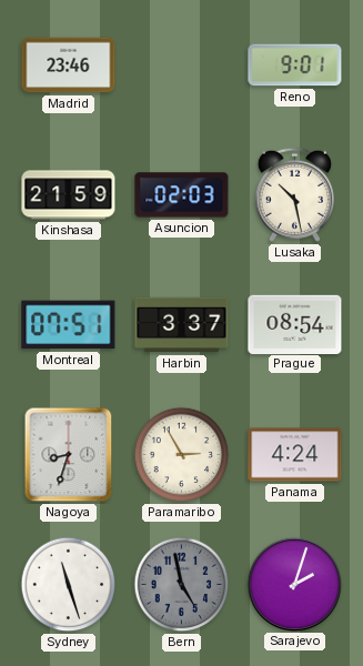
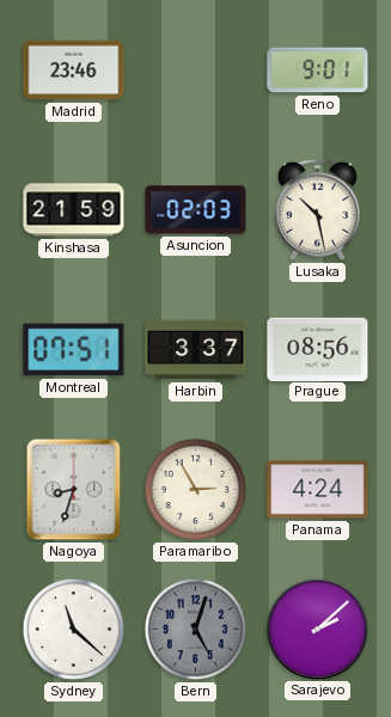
Prague: 08:54 -> 08:56 (318, 349)
Sydney: 11:27 -> 11:22 (74, 630)
Bern: 4:58 -> 5:03 (196, 630)
Sarajevo: 2:03 -> 2:08 (317, 629)
